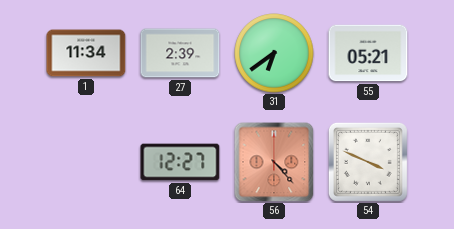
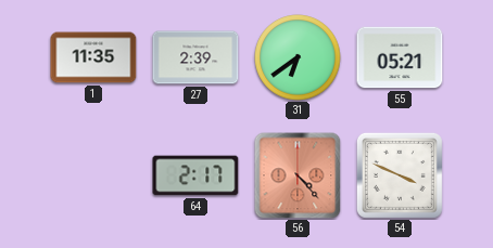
1: 11:34 -> 11:35 (93, 57)
64: 12:27 -> 2:17 (195, 175)
